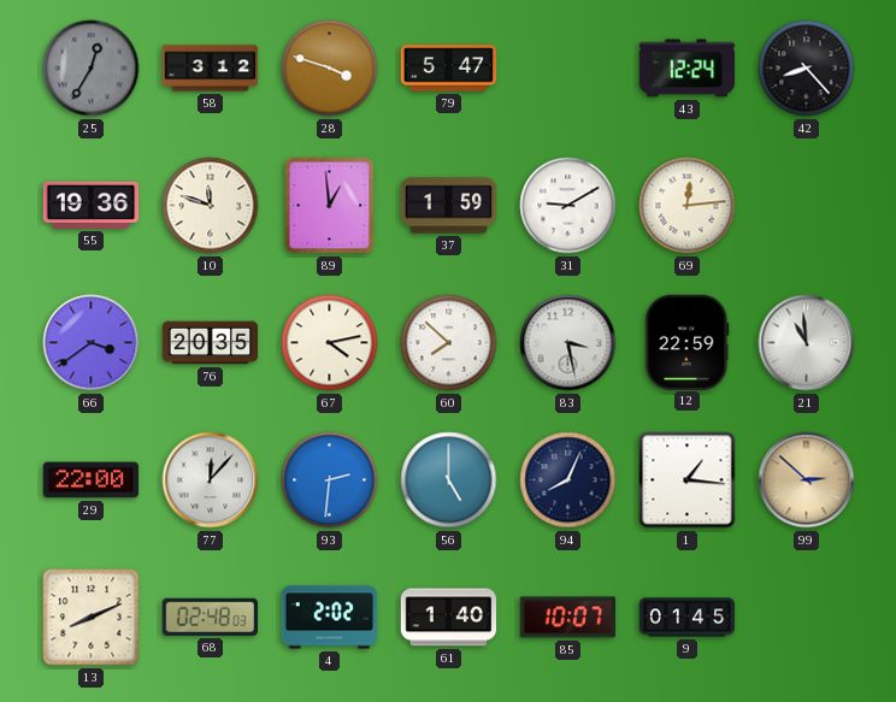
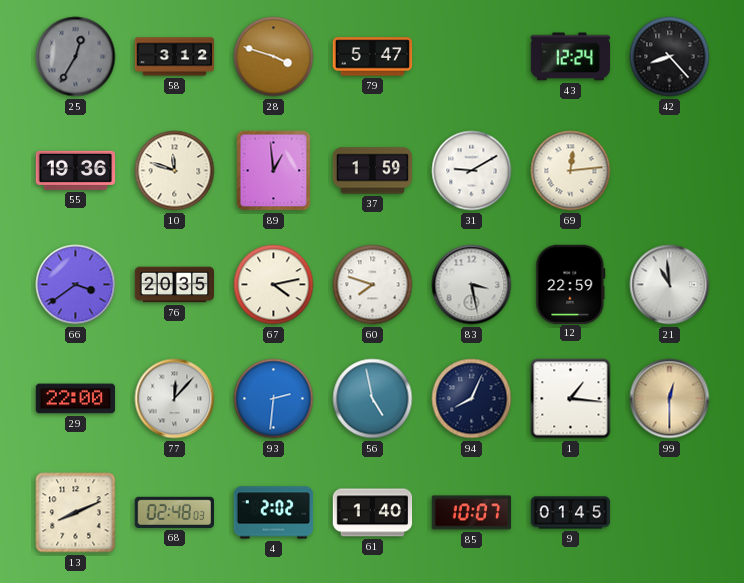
60: 7:52 -> 7:48 (373, 285)
56: 5:00 -> 4:58 (373, 399)
99: 2:52 -> 12:30 (670, 399)
